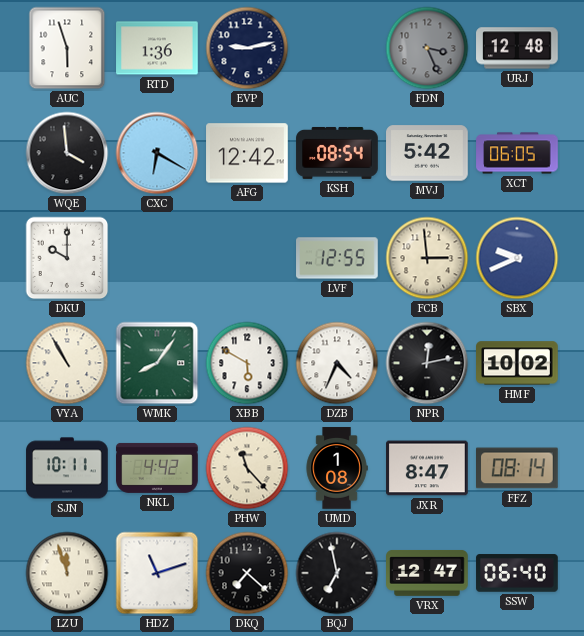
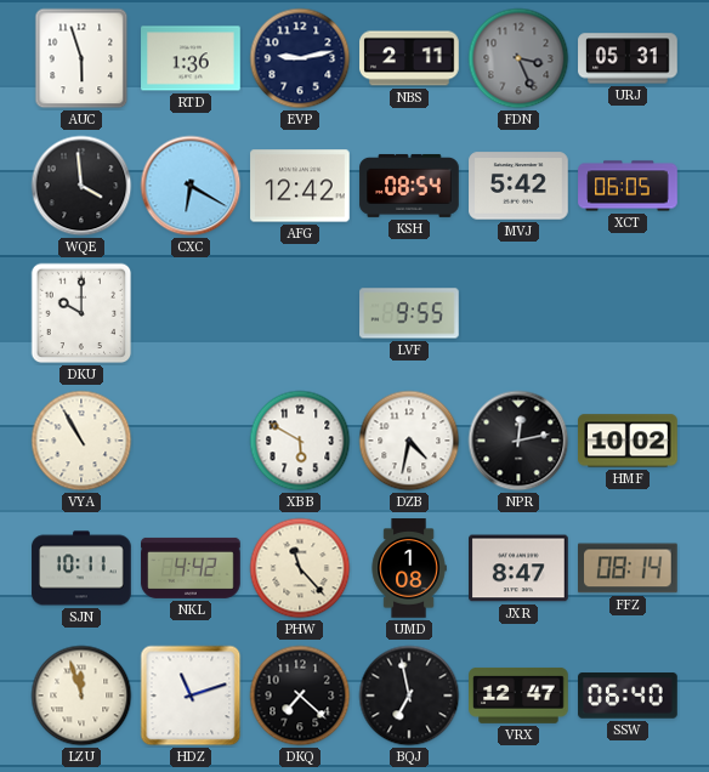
NBS: none -> 2:11 (409, 58)
URJ: 12:48 -> 05:31 (628, 58)
LVF: 12:55 -> 9:55 (409, 313)
FCB: 2:59 -> none (427, 258)
SBX: 9:41 -> none (517, 258)
WMK: 8:06 -> none (157, 363)
DZB: 4:34 -> 4:32 (409, 441)
